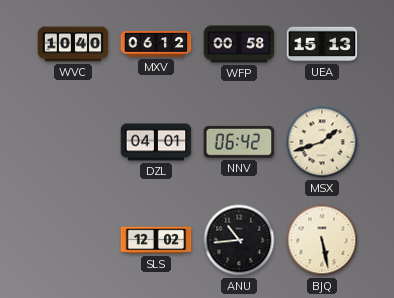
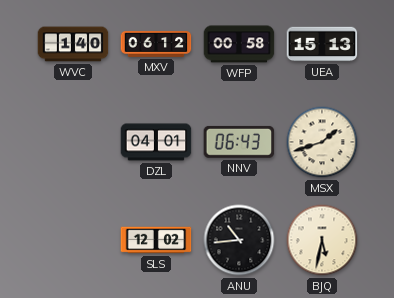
WVC: 10:40 -> 1:40 (73, 44)
NNV: 06:42 -> 06:43 (239, 142)
BJQ: 5:28 -> 5:32 (322, 240)
